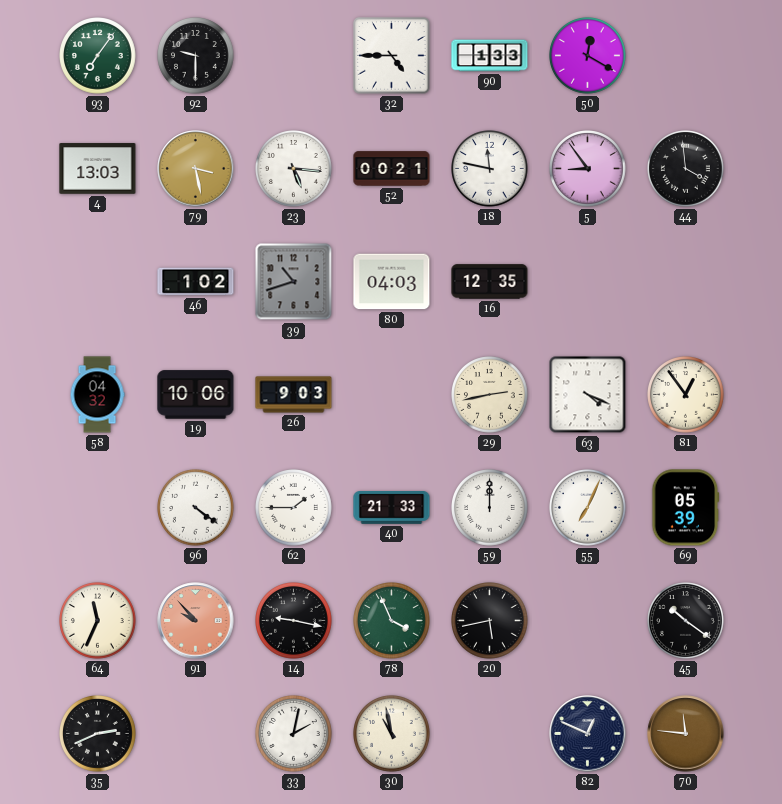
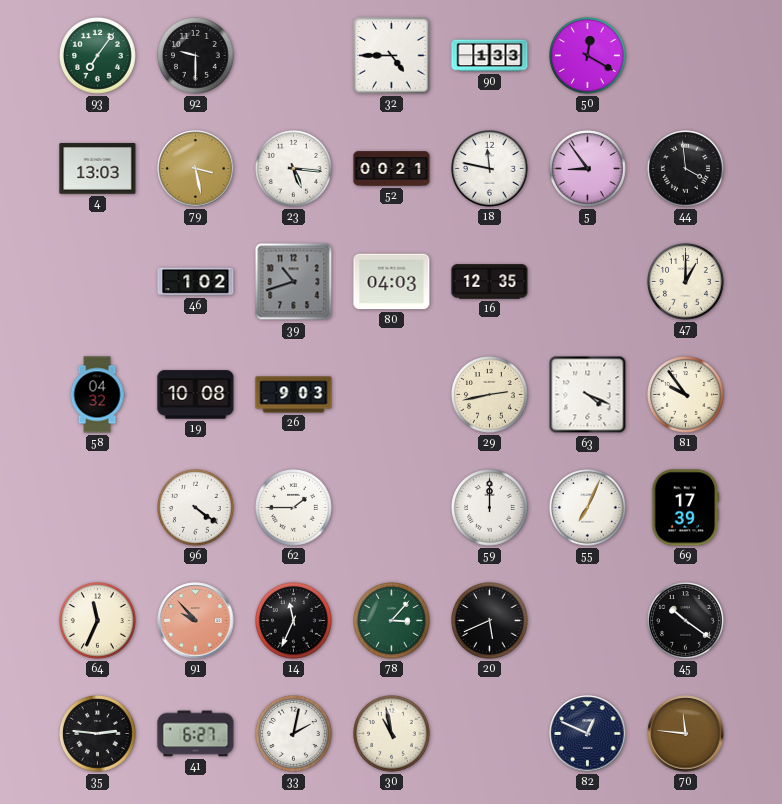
47: none -> 1:00 (686, 282)
19: 10:06 -> 10:08 (196, 395)
81: 12:54 -> 9:54 (686, 395)
40: 21:33 -> none (392, 508)
69: 05:39 -> 17:39 (686, 508)
14: 9:17 -> 11:34 (294, 621)
78: 3:56 -> 3:07 (392, 621)
20: 5:43 -> 5:41 (490, 621)
35: 2:41 -> 2:46 (98, 734)
41: none -> 6:27 (196, 734)
